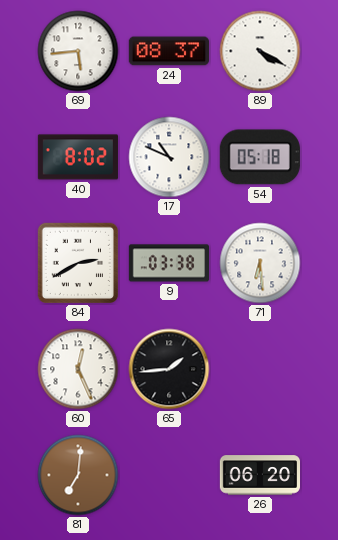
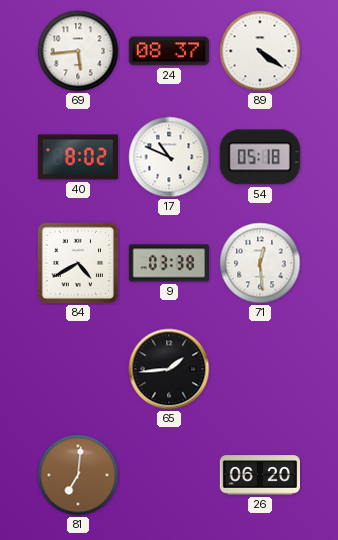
89: 4:20 -> 4:21 (260, 51)
84: 2:40 -> 4:40 (78, 263)
71: 6:29 -> 12:29 (260, 263)
60: 12:26 -> none (78, 369)
